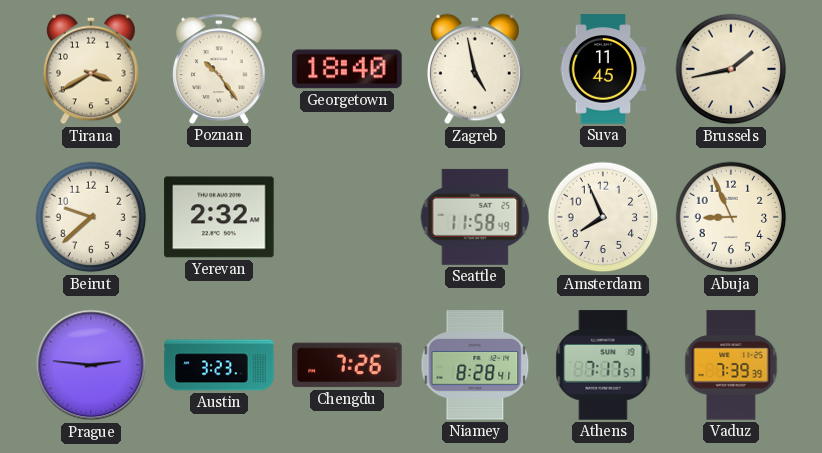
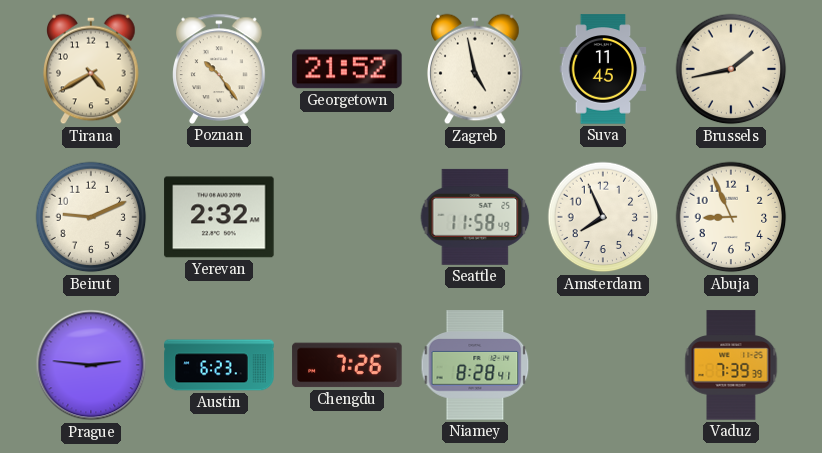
Tirana: 3:40 -> 4:40 (91, 69)
Georgetown: 18:40 -> 21:52 (347, 69)
Beirut: 9:38 -> 9:11 (91, 217)
Austin: 3:23 -> 6:23 (219, 365)
Athens: 7:17 -> none (603, 365)
